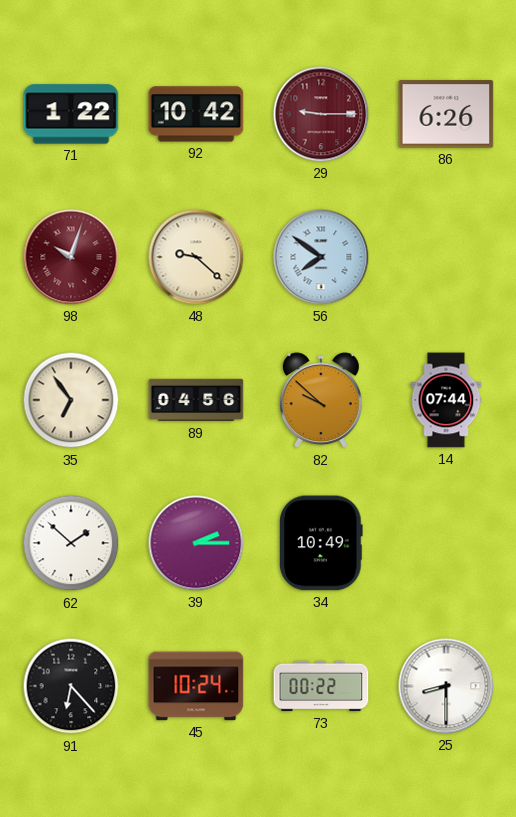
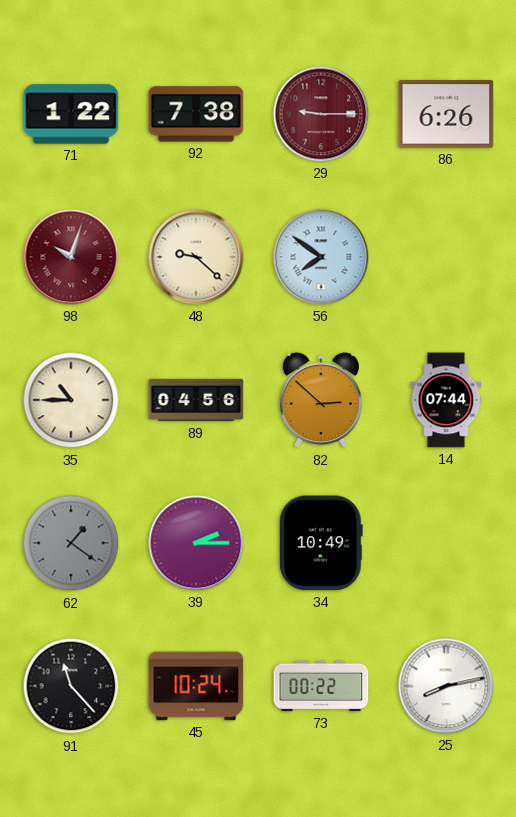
92: 10:42 -> 7:38 (196, 114)
35: 6:54 -> 10:45 (71, 400)
82: 9:52 -> 2:52 (321, 401)
62: 1:52 -> 1:21 (71, 543)
62 dial: white -> grey (71, 543)
91: 6:23 -> 11:23 (71, 686)
25: 8:30 -> 8:13 (446, 686)
